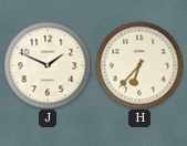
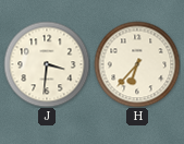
J: 1:49 -> 3:31 (47, 64)
